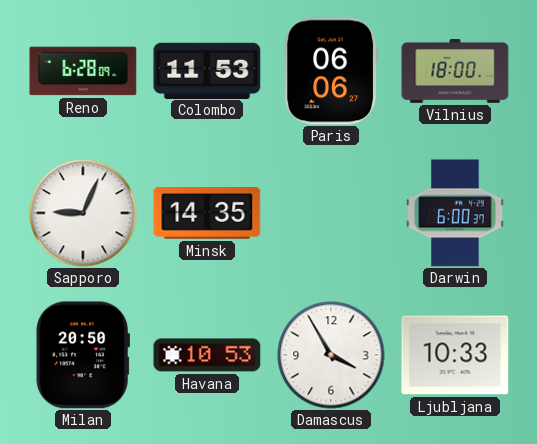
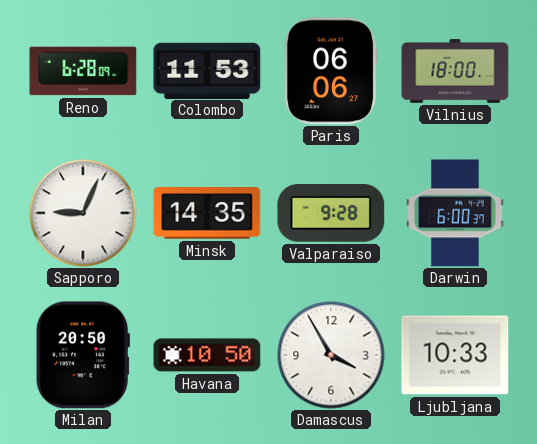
Valparaiso: none -> 9:28 (331, 213)
Havana: 10:53 -> 10:50 (207, 355)
